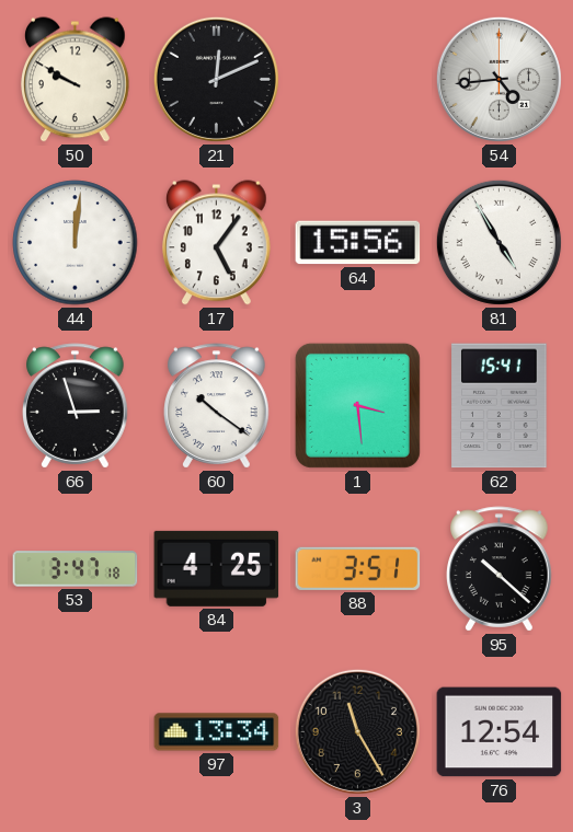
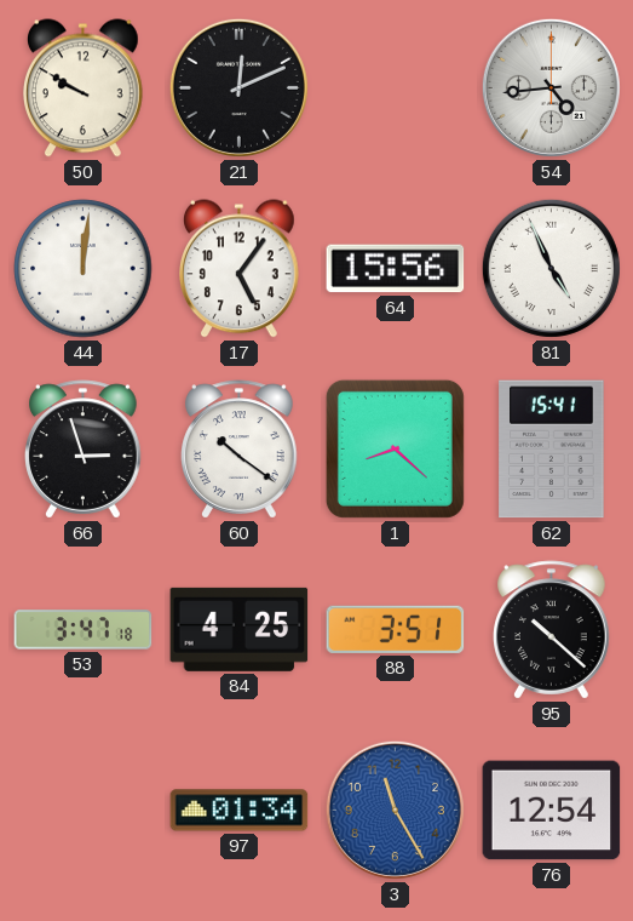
81: 4:55 -> 4:56 (551, 268)
1: 3:29 -> 8:22 (395, 448)
97: 13:34 -> 01:34 (240, 811)
3 dial: black -> blue (395, 810)
